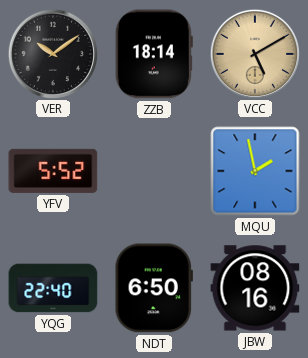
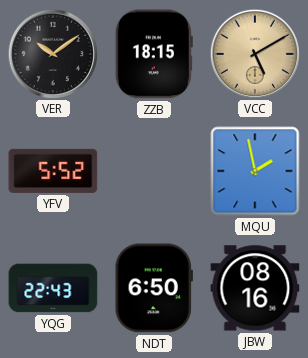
ZZB: 18:14 -> 18:15 (154, 54)
YQG: 22:40 -> 22:43 (53, 288)
